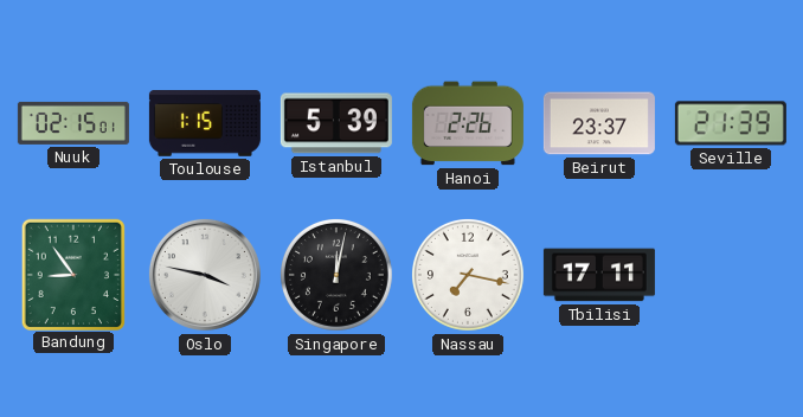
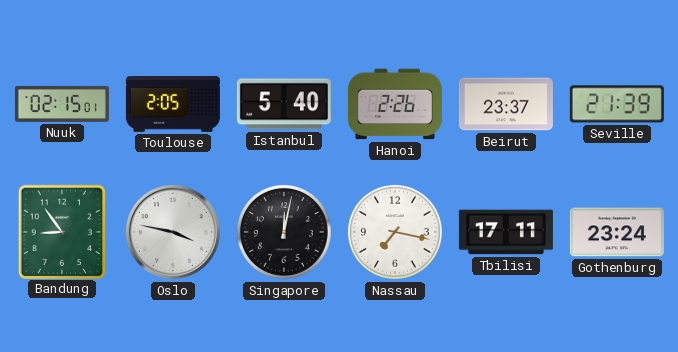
Toulouse: 1:15 -> 2:05 (173, 105)
Istanbul: 5:39 -> 5:40 (284, 104)
Gothenburg: none -> 23:24 (617, 232)
